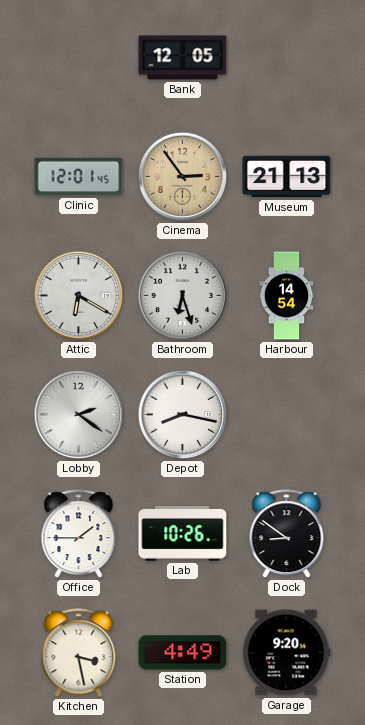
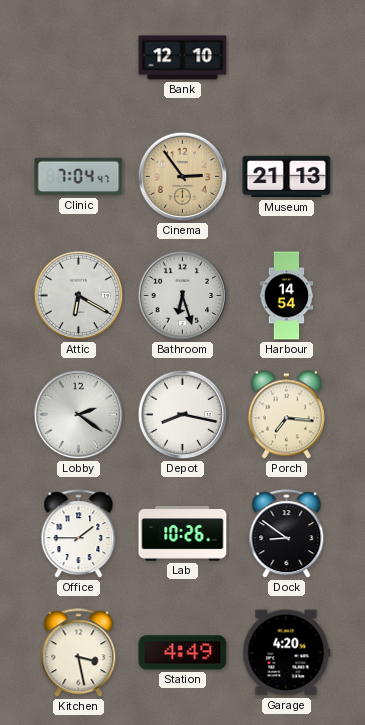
Bank: 12:05 -> 12:10 (183, 58)
Clinic: 12:01 -> 7:04 (79, 177)
Porch: none -> 7:16 (286, 415)
Garage: 9:20 -> 4:20 (287, 653)
